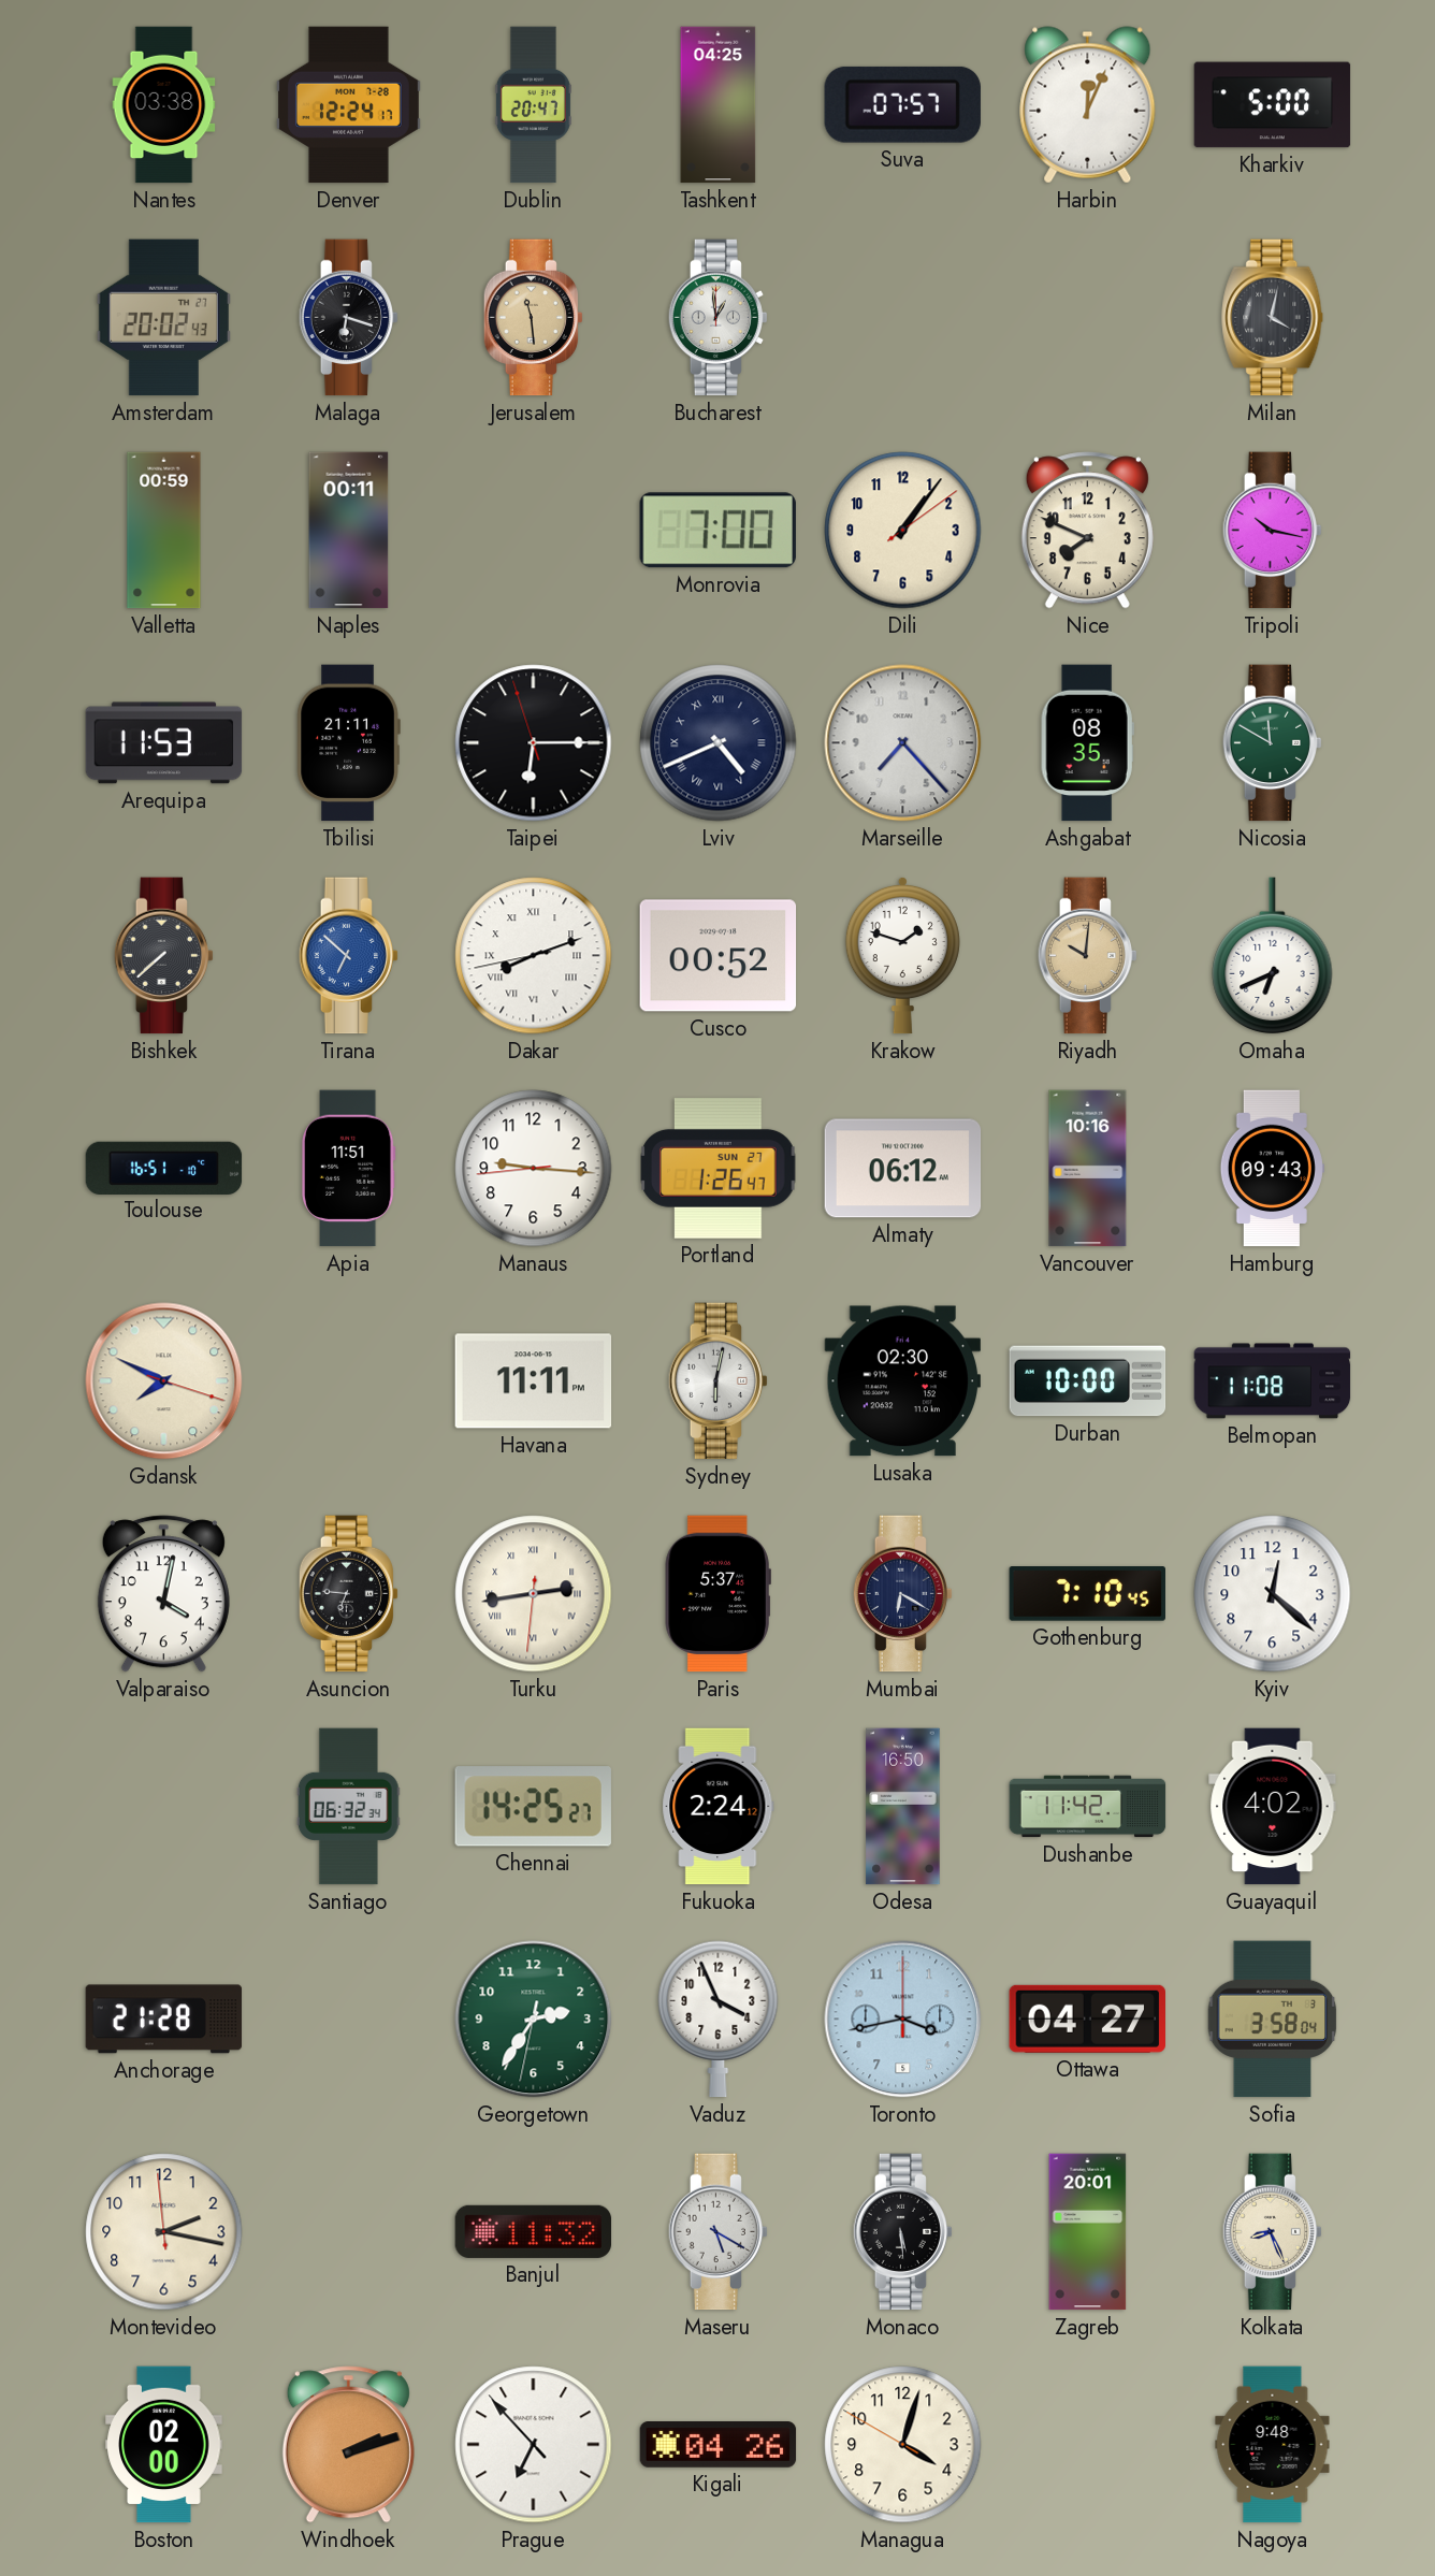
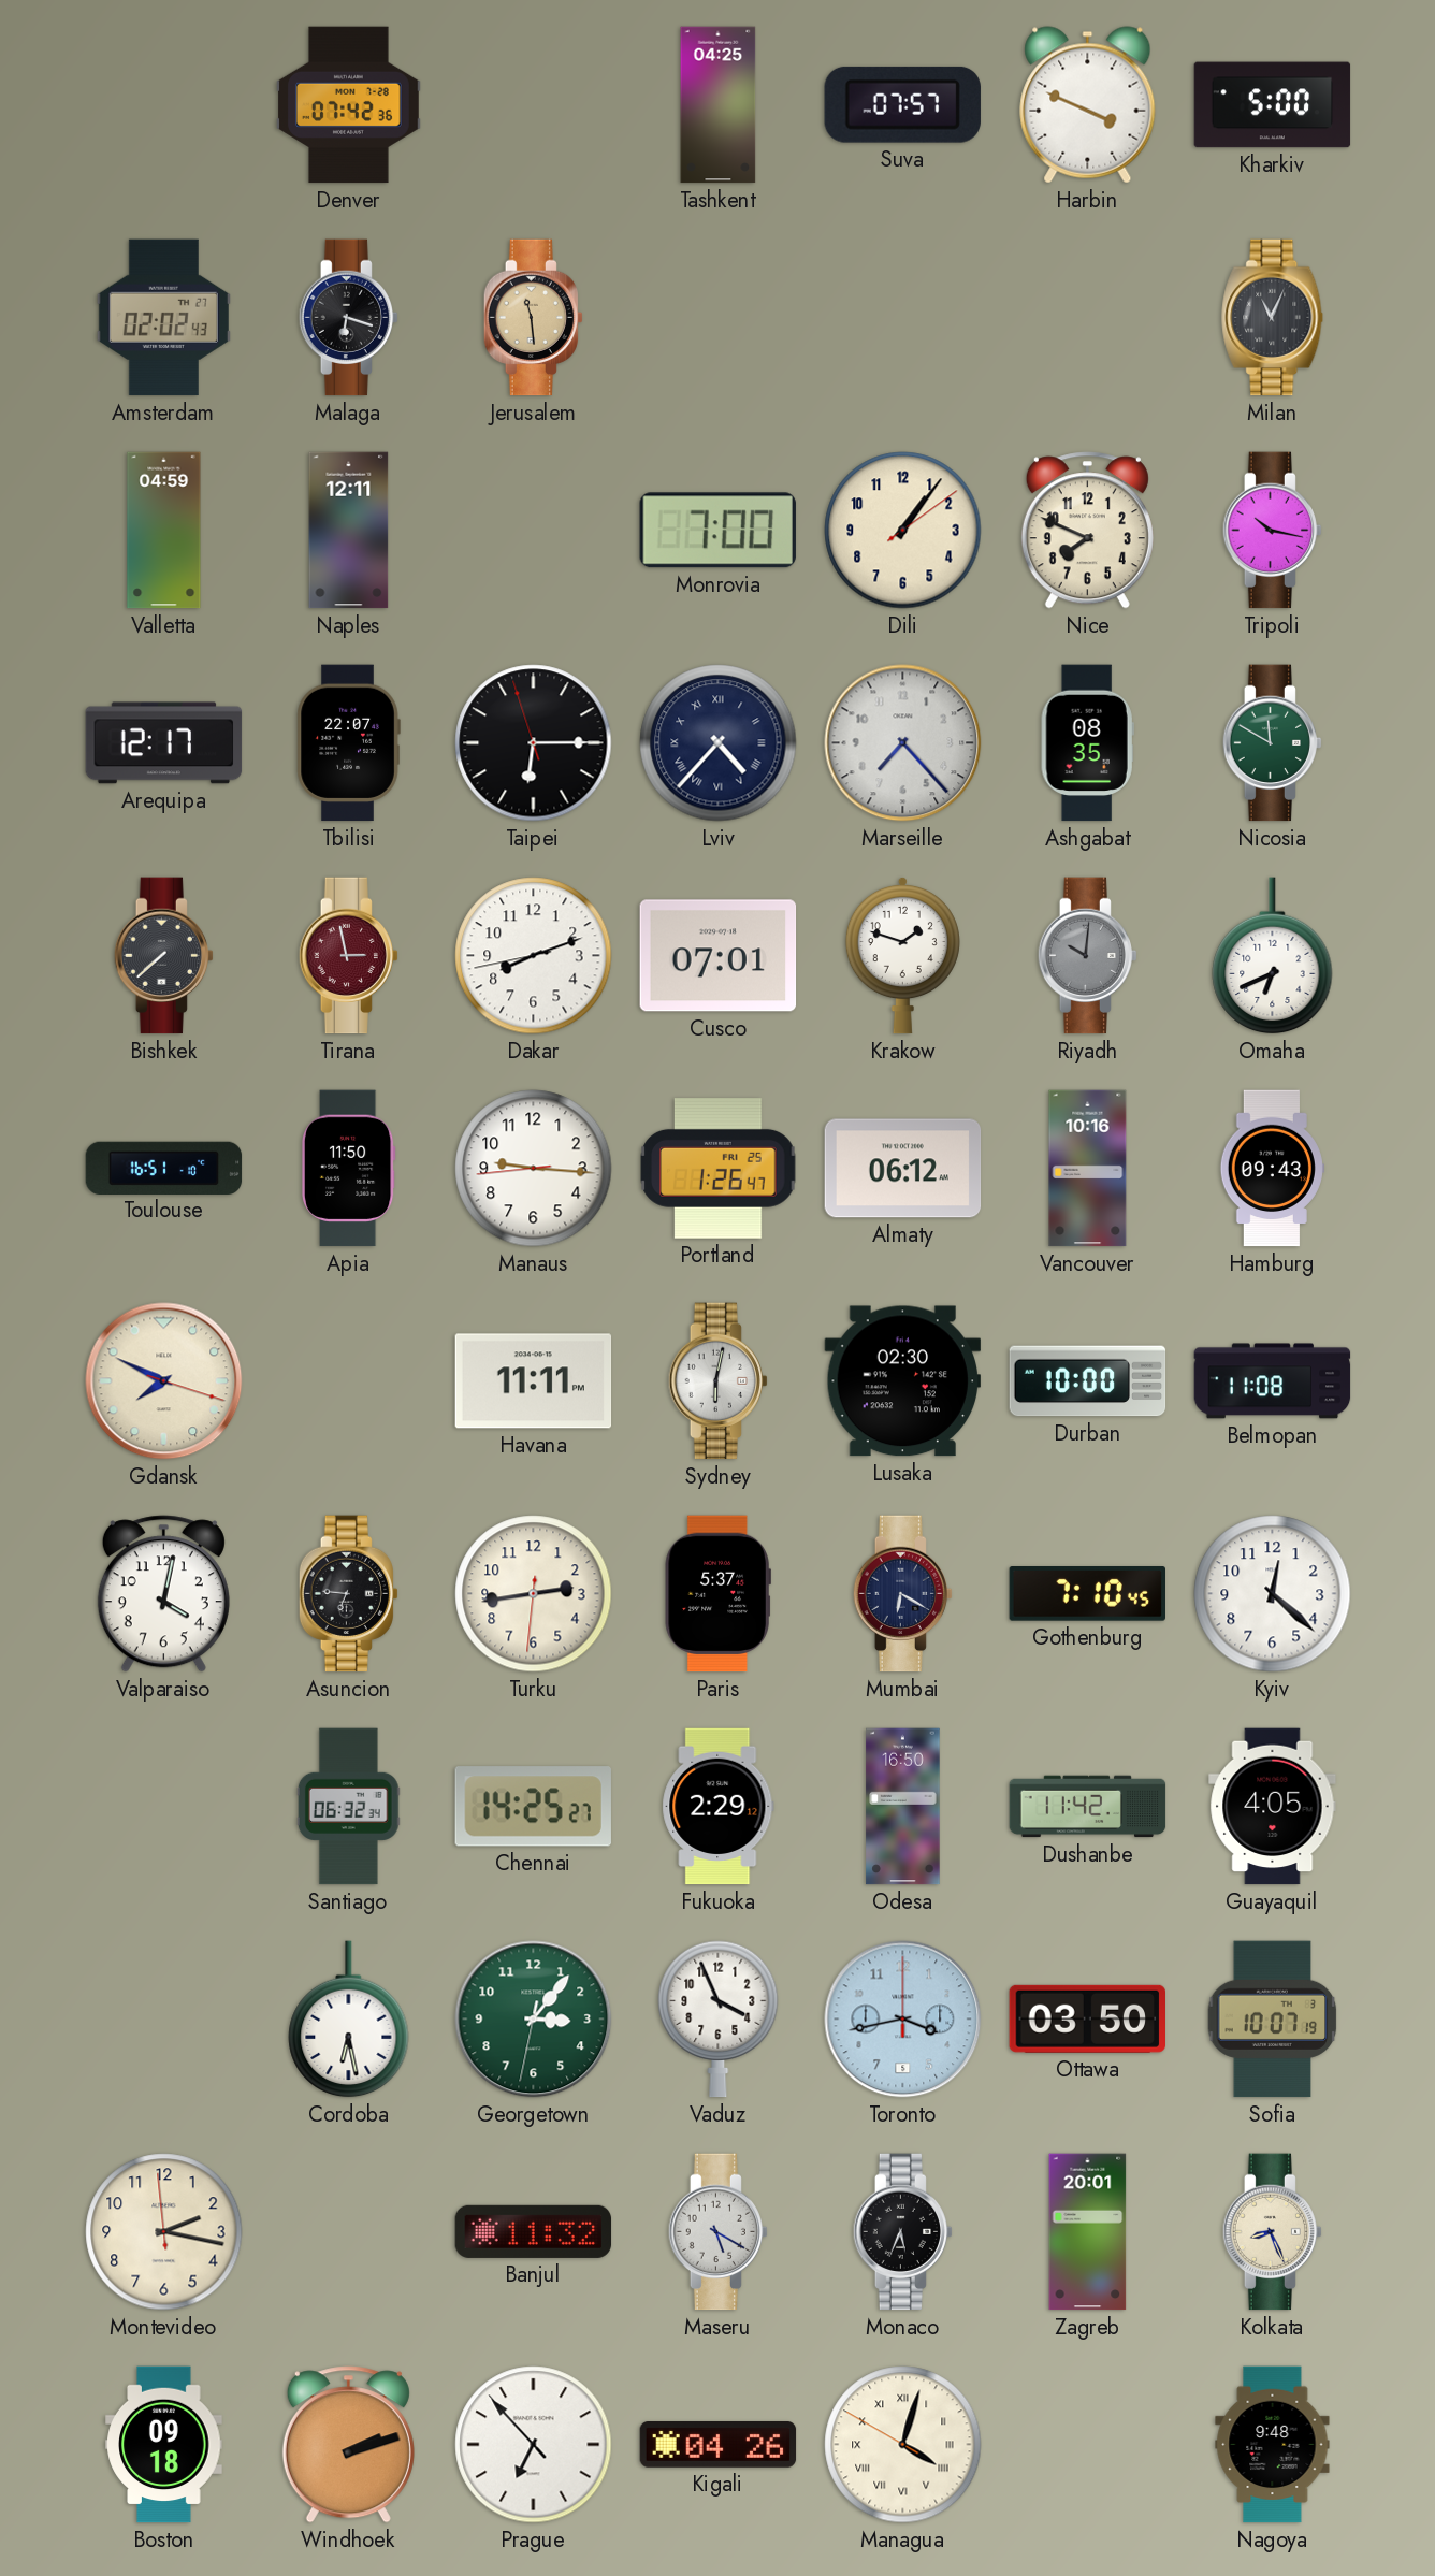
Nantes: 03:38 -> none (164, 105)
Denver: 12:24 -> 07:42 (349, 105)
Dublin: 20:47 -> none (533, 105)
Harbin: 12:04 -> 3:49 (1088, 105)
Amsterdam: 20:02 -> 02:02 (163, 318)
Bucharest: 12:59 -> none (718, 318)
Milan: 4:02 -> 11:04 (1273, 318)
Valletta: 00:59 -> 04:59 (164, 531)
Naples: 00:11 -> 12:11 (349, 531)
Arequipa: 11:53 -> 12:17 (164, 743)
Tbilisi: 21:11 -> 22:07 (348, 743)
Lviv: 4:41 -> 4:37 (719, 743)
Tirana: 6:52 -> 2:58 (348, 956)
Tirana dial: blue -> burgundy (348, 956)
Dakar numerals: Roman -> Arabic (534, 956)
Cusco: 00:52 -> 07:01 (719, 956)
Riyadh dial: champagne -> grey (1087, 956)
Apia: 11:51 -> 11:50 (348, 1169)
Portland date: SUN 27 -> FRI 25 (719, 1169)
Turku numerals: Roman -> Arabic (534, 1594)
Fukuoka: 2:24 -> 2:29 (719, 1807)
Guayaquil: 4:02 -> 4:05 (1273, 1807)
Anchorage: 21:28 -> none (164, 2020)
Cordoba: none -> 6:28 (349, 2020)
Georgetown: 2:35 -> 3:06 (534, 2020)
Ottawa: 04:27 -> 03:50 (1088, 2018)
Sofia: 3:58 -> 10:07 (1273, 2020)
Monaco: 5:29 -> 5:34 (902, 2232)
Boston: 02:00 -> 09:18 (164, 2445)
Managua numerals: Arabic -> Roman (903, 2445)
